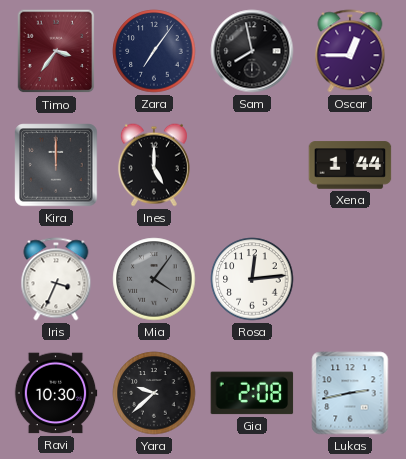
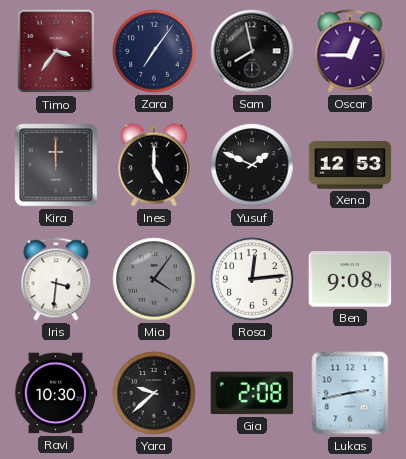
Yusuf: none -> 1:49 (252, 165)
Xena: 1:44 -> 12:53 (350, 165)
Iris: 3:34 -> 3:31 (56, 279)
Ben: none -> 9:08 (350, 279)
